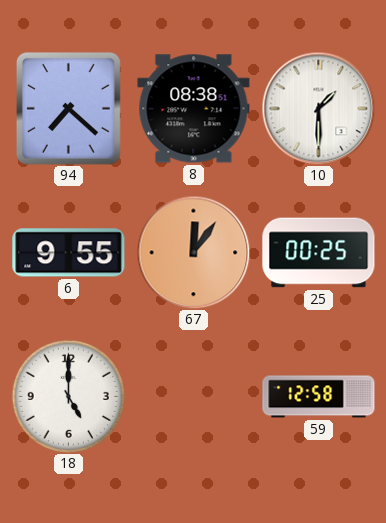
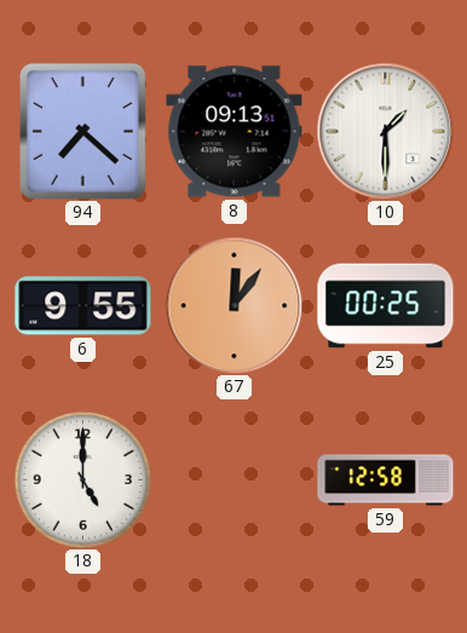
8: 08:38 -> 09:13 (235, 132)
